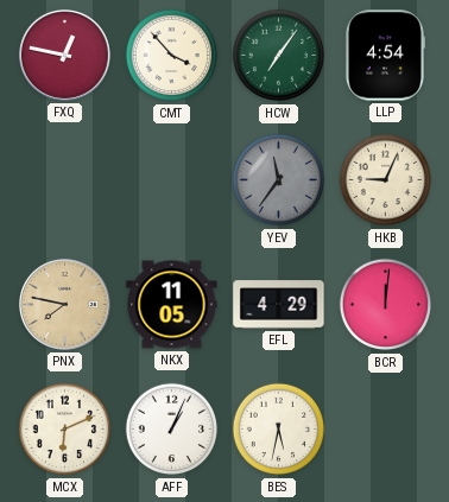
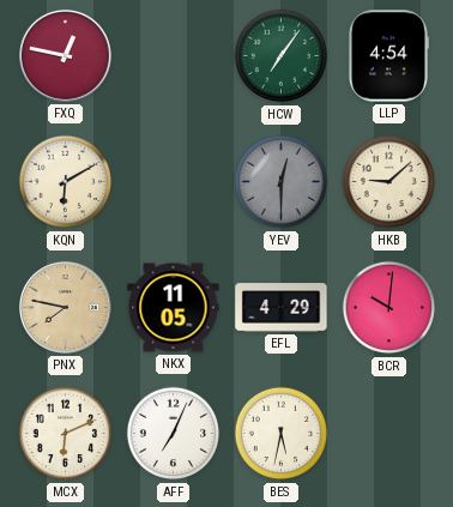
CMT: 3:53 -> none (172, 56)
KQN: none -> 6:10 (66, 182)
YEV: 11:36 -> 12:30 (282, 182)
HKB: 9:04 -> 9:08 (389, 182)
BCR: 12:01 -> 10:01 (389, 308)
AFF: 1:04 -> 7:04 (174, 434)
